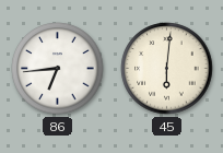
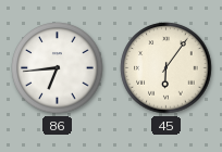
45: 6:01 -> 6:06 (166, 68)
